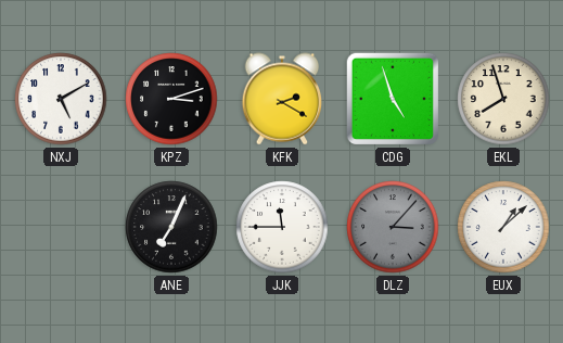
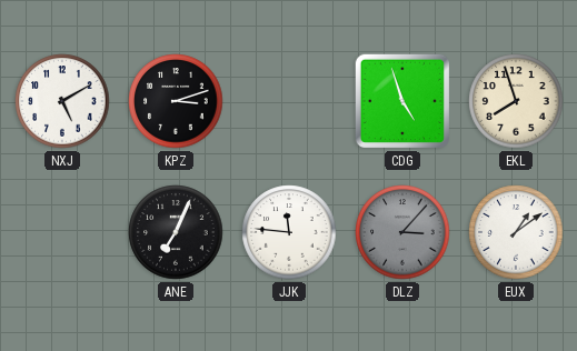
KFK: 2:20 -> none (282, 99)
JJK: 11:45 -> 11:46 (289, 232)
EUX: 1:08 -> 1:09 (516, 232)
